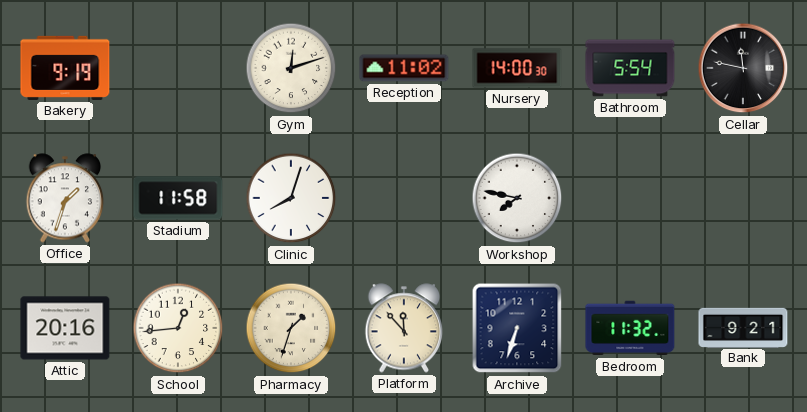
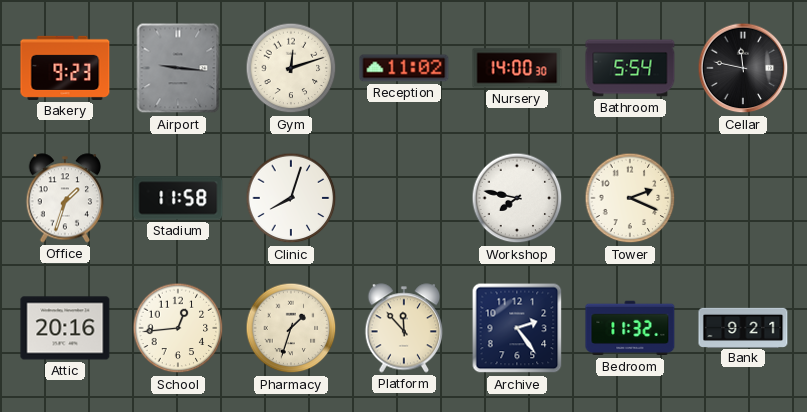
Bakery: 9:19 -> 9:23 (65, 68)
Airport: none -> 9:16 (178, 68)
Tower: none -> 2:19 (630, 198)
Archive: 6:33 -> 2:24 (517, 328)
